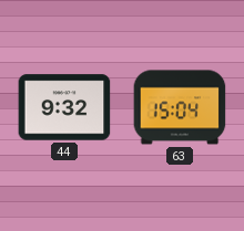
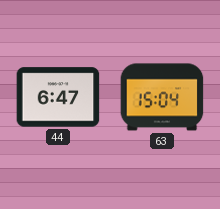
44: 9:32 -> 6:47 (58, 97)
